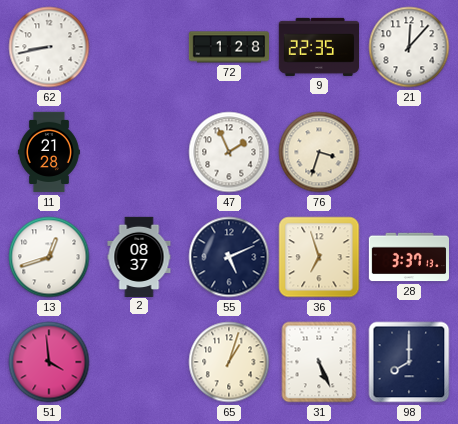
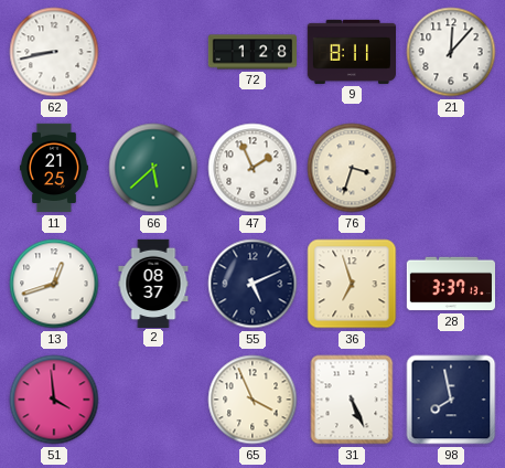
9: 22:35 -> 8:11 (351, 52)
11: 21:28 -> 21:25 (54, 168)
66: none -> 5:38 (153, 168)
65: 1:03 -> 3:56 (253, 400)
98: 8:00 -> 7:58 (451, 400)
